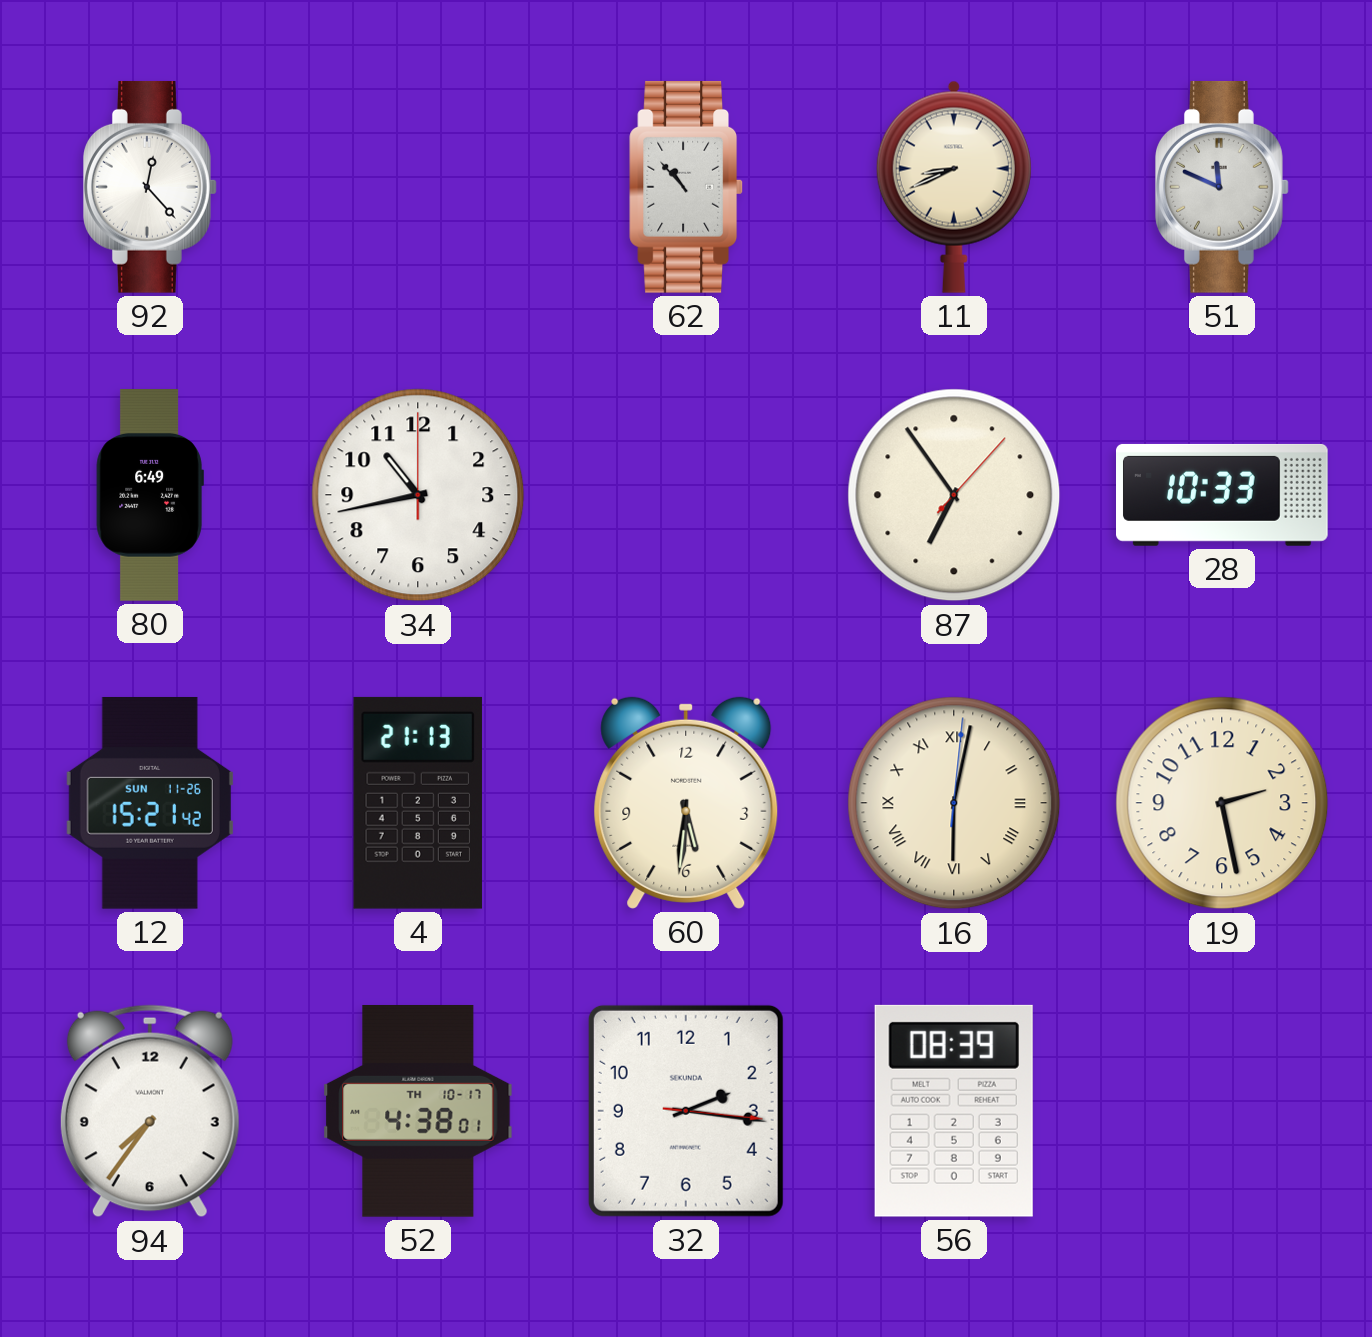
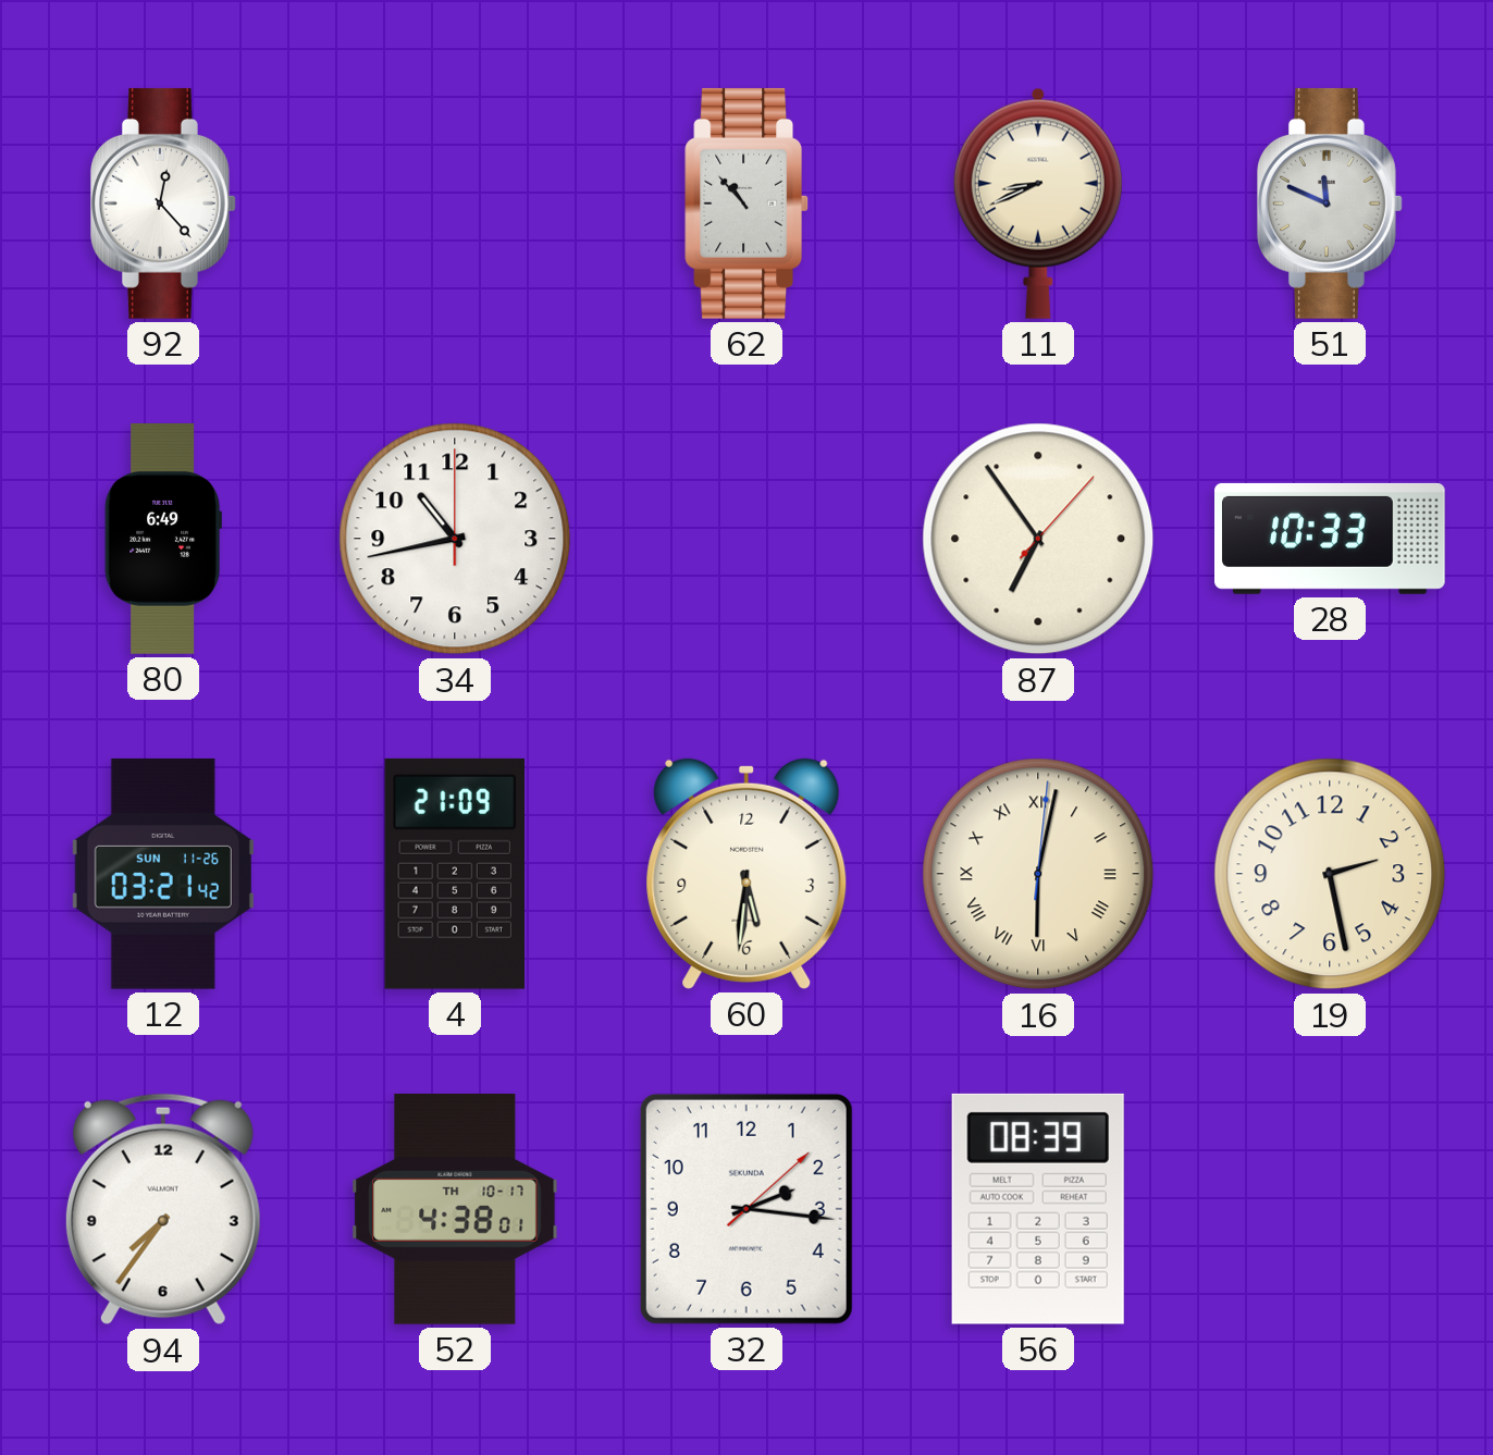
12: 15:21 -> 03:21 (163, 874)
4: 21:13 -> 21:09 (455, 874)
32: 2:16:16 -> 2:16:08 (747, 1209)
